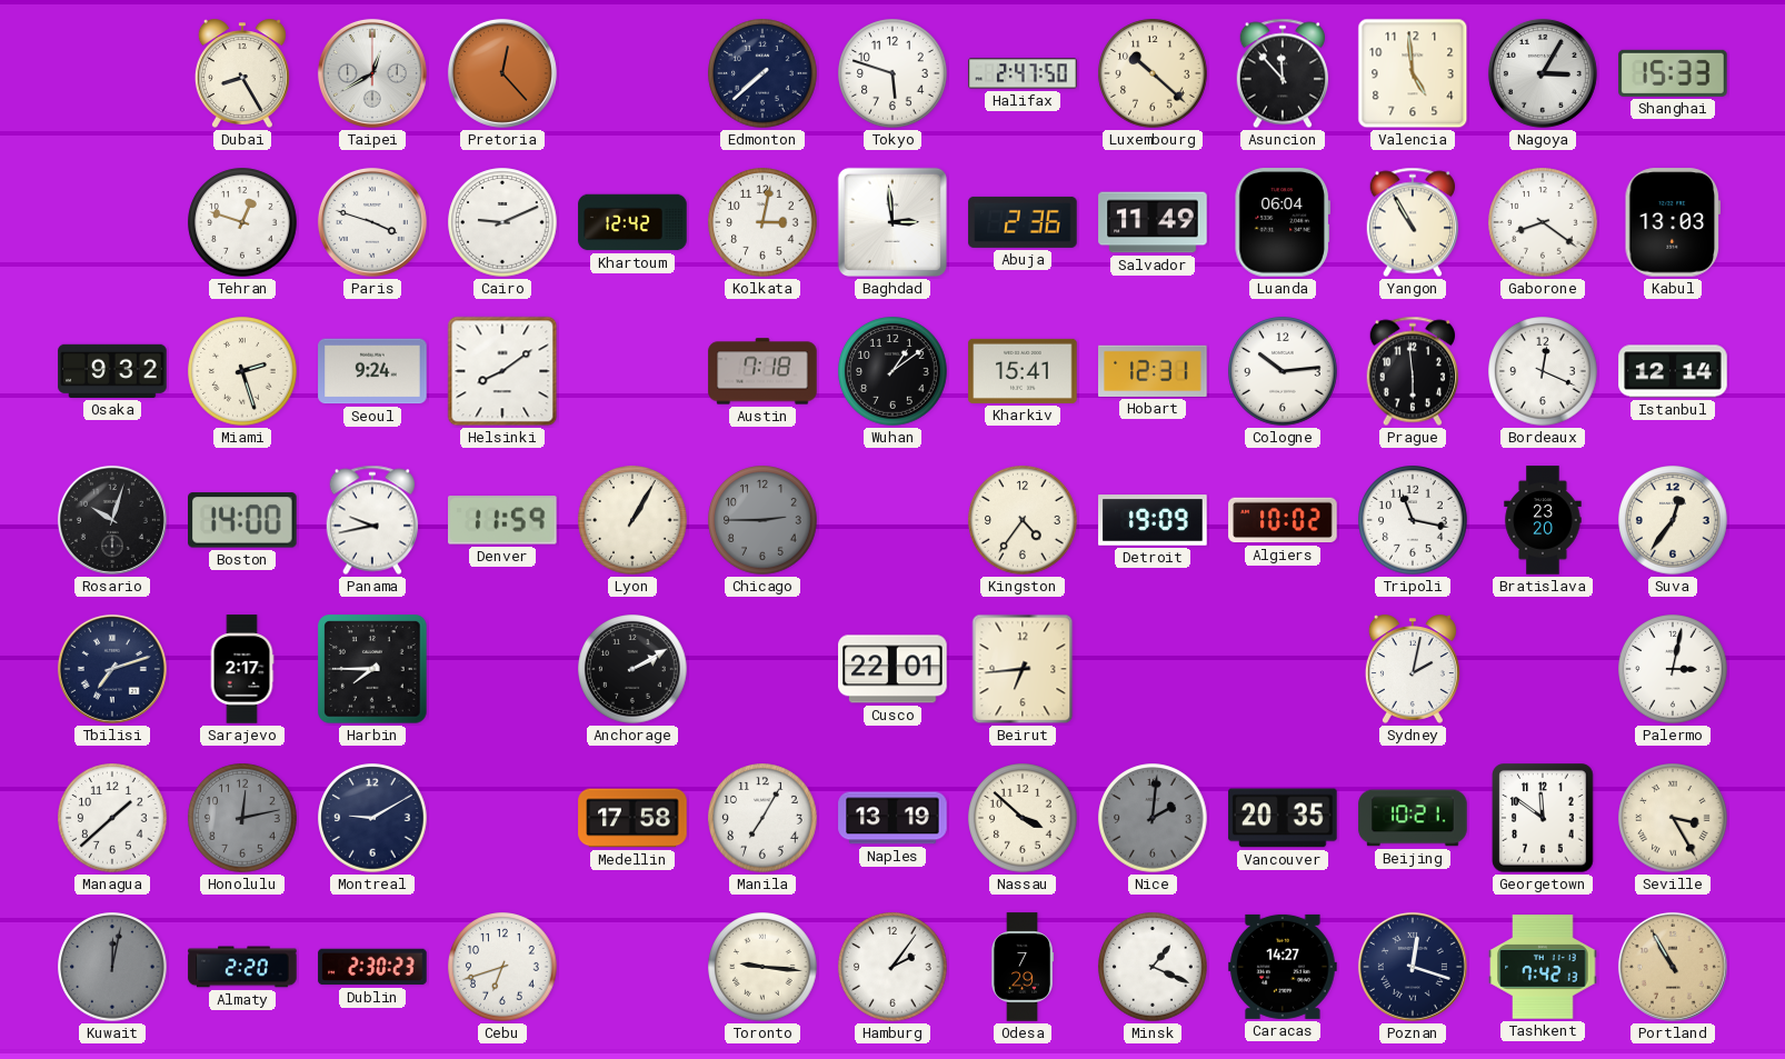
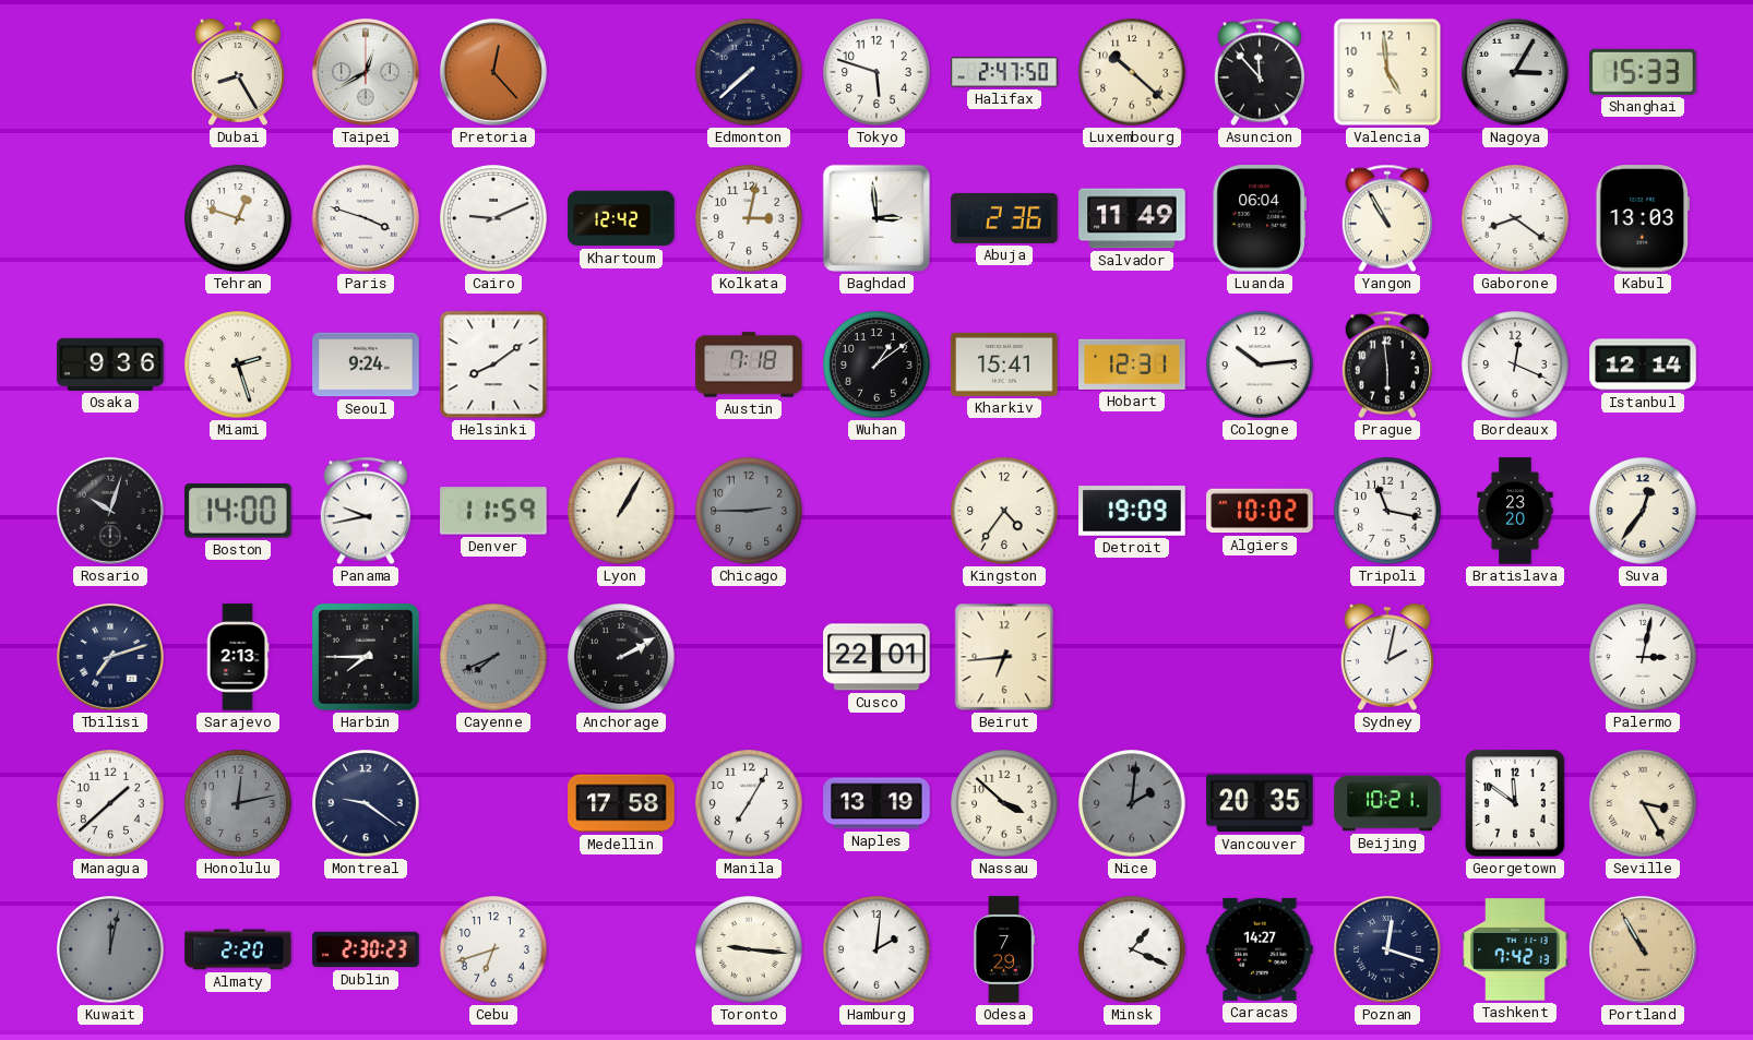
Osaka: 9:32 -> 9:36 (110, 364)
Sarajevo: 2:17 -> 2:13 (238, 657)
Cayenne: none -> 7:41 (493, 657)
Montreal: 9:10 -> 9:21 (366, 803)
Hamburg: 2:06 -> 2:01 (876, 949)
